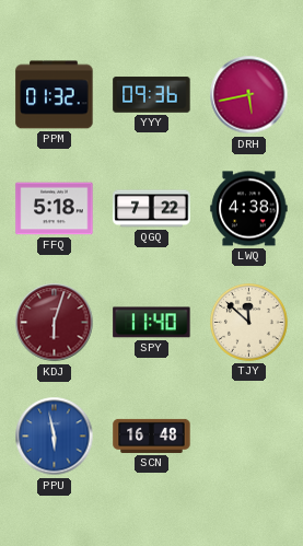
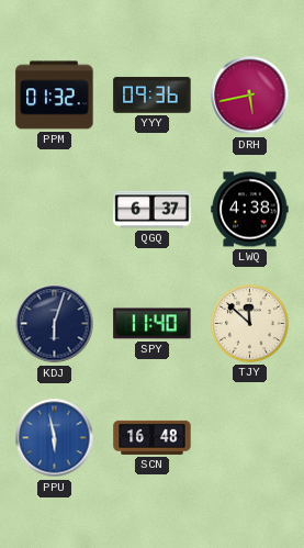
FFQ: 5:18 -> none (55, 209)
QGQ: 7:22 -> 6:37 (153, 210)
KDJ dial: burgundy -> navy (55, 324)
